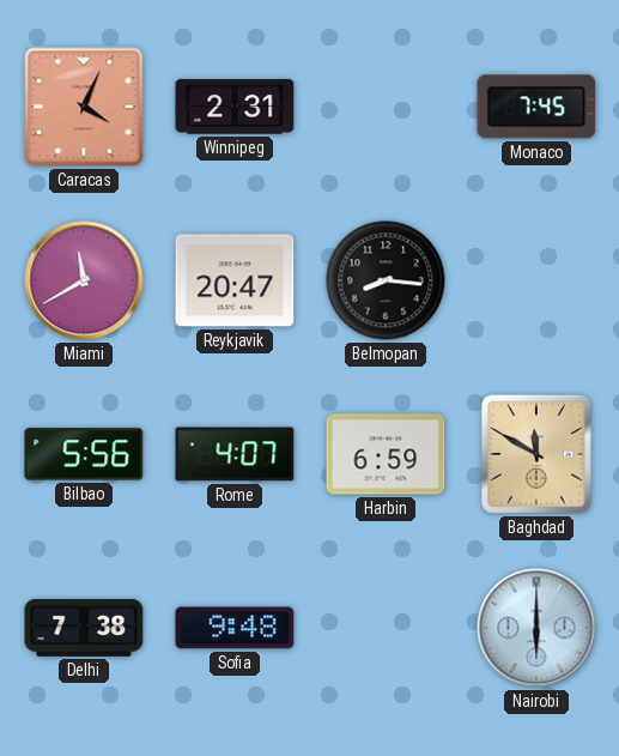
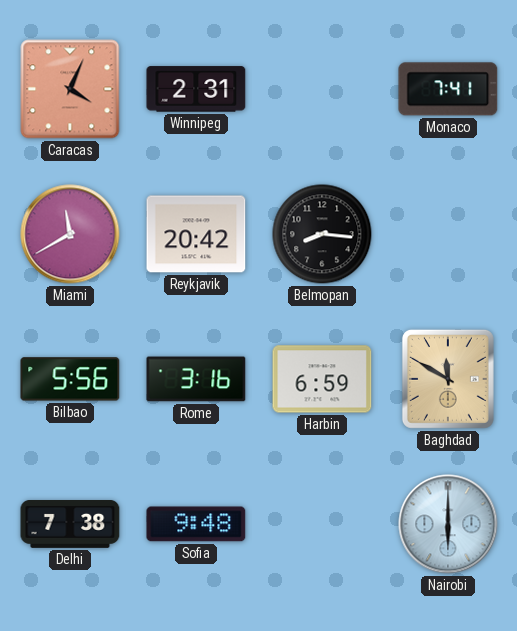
Monaco: 7:45 -> 7:41 (448, 89)
Reykjavik: 20:47 -> 20:42 (196, 234)
Rome: 4:07 -> 3:16 (196, 379)
